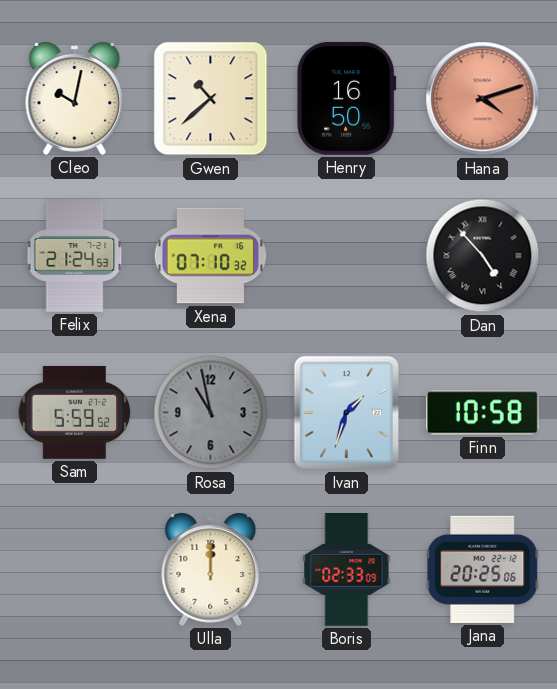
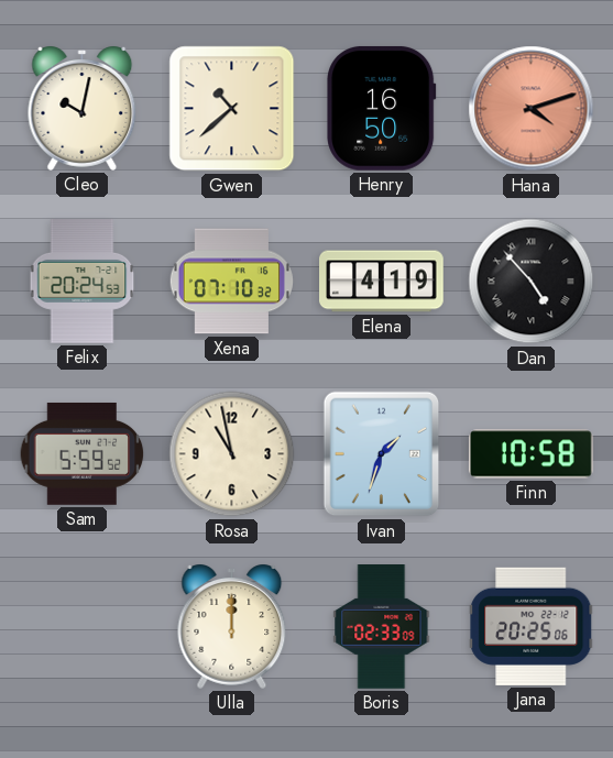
Felix: 21:24 -> 20:24 (83, 282)
Elena: none -> 4:19 (382, 282)
Rosa dial: grey -> cream (232, 454)
